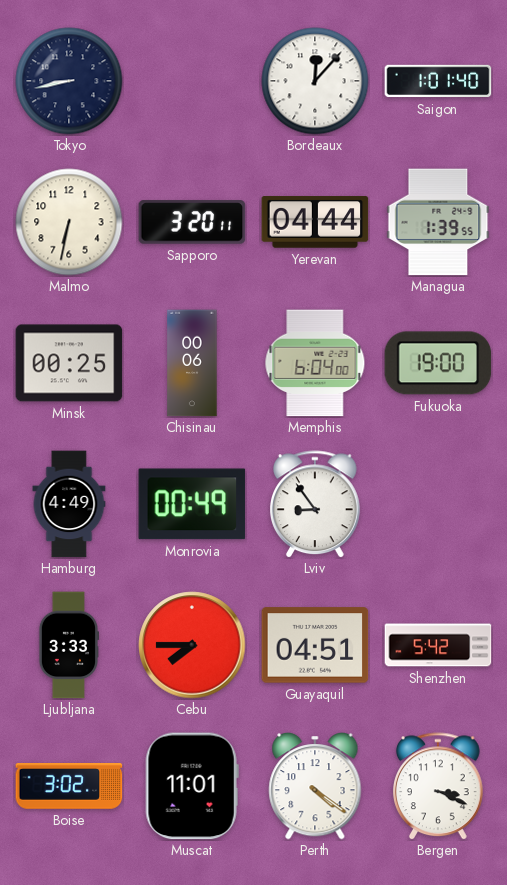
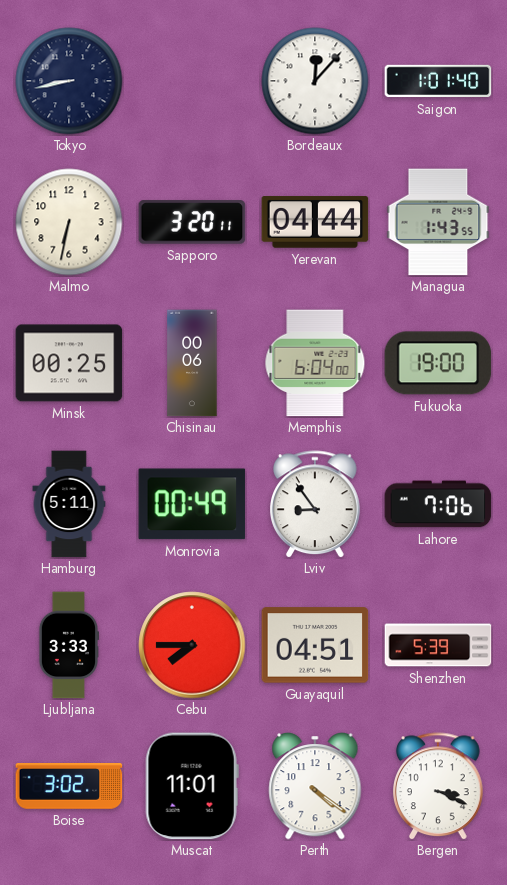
Managua: 1:39 -> 1:43 (438, 222)
Hamburg: 4:49 -> 5:11 (69, 504)
Lahore: none -> 7:06 (438, 504)
Shenzhen: 5:42 -> 5:39 (438, 645)
